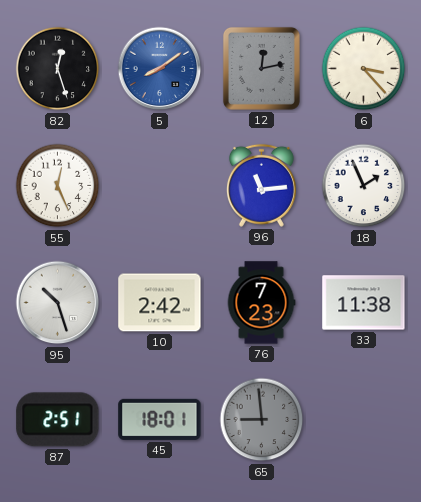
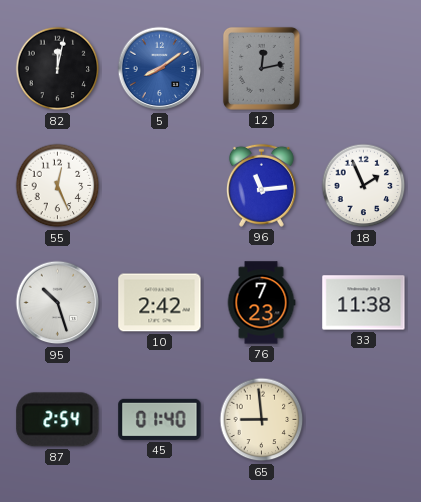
82: 12:27 -> 12:02 (58, 69)
6: 3:23 -> none (364, 69)
87: 2:51 -> 2:54 (58, 420)
45: 18:01 -> 01:40 (160, 419)
65 dial: grey -> cream (262, 420)
